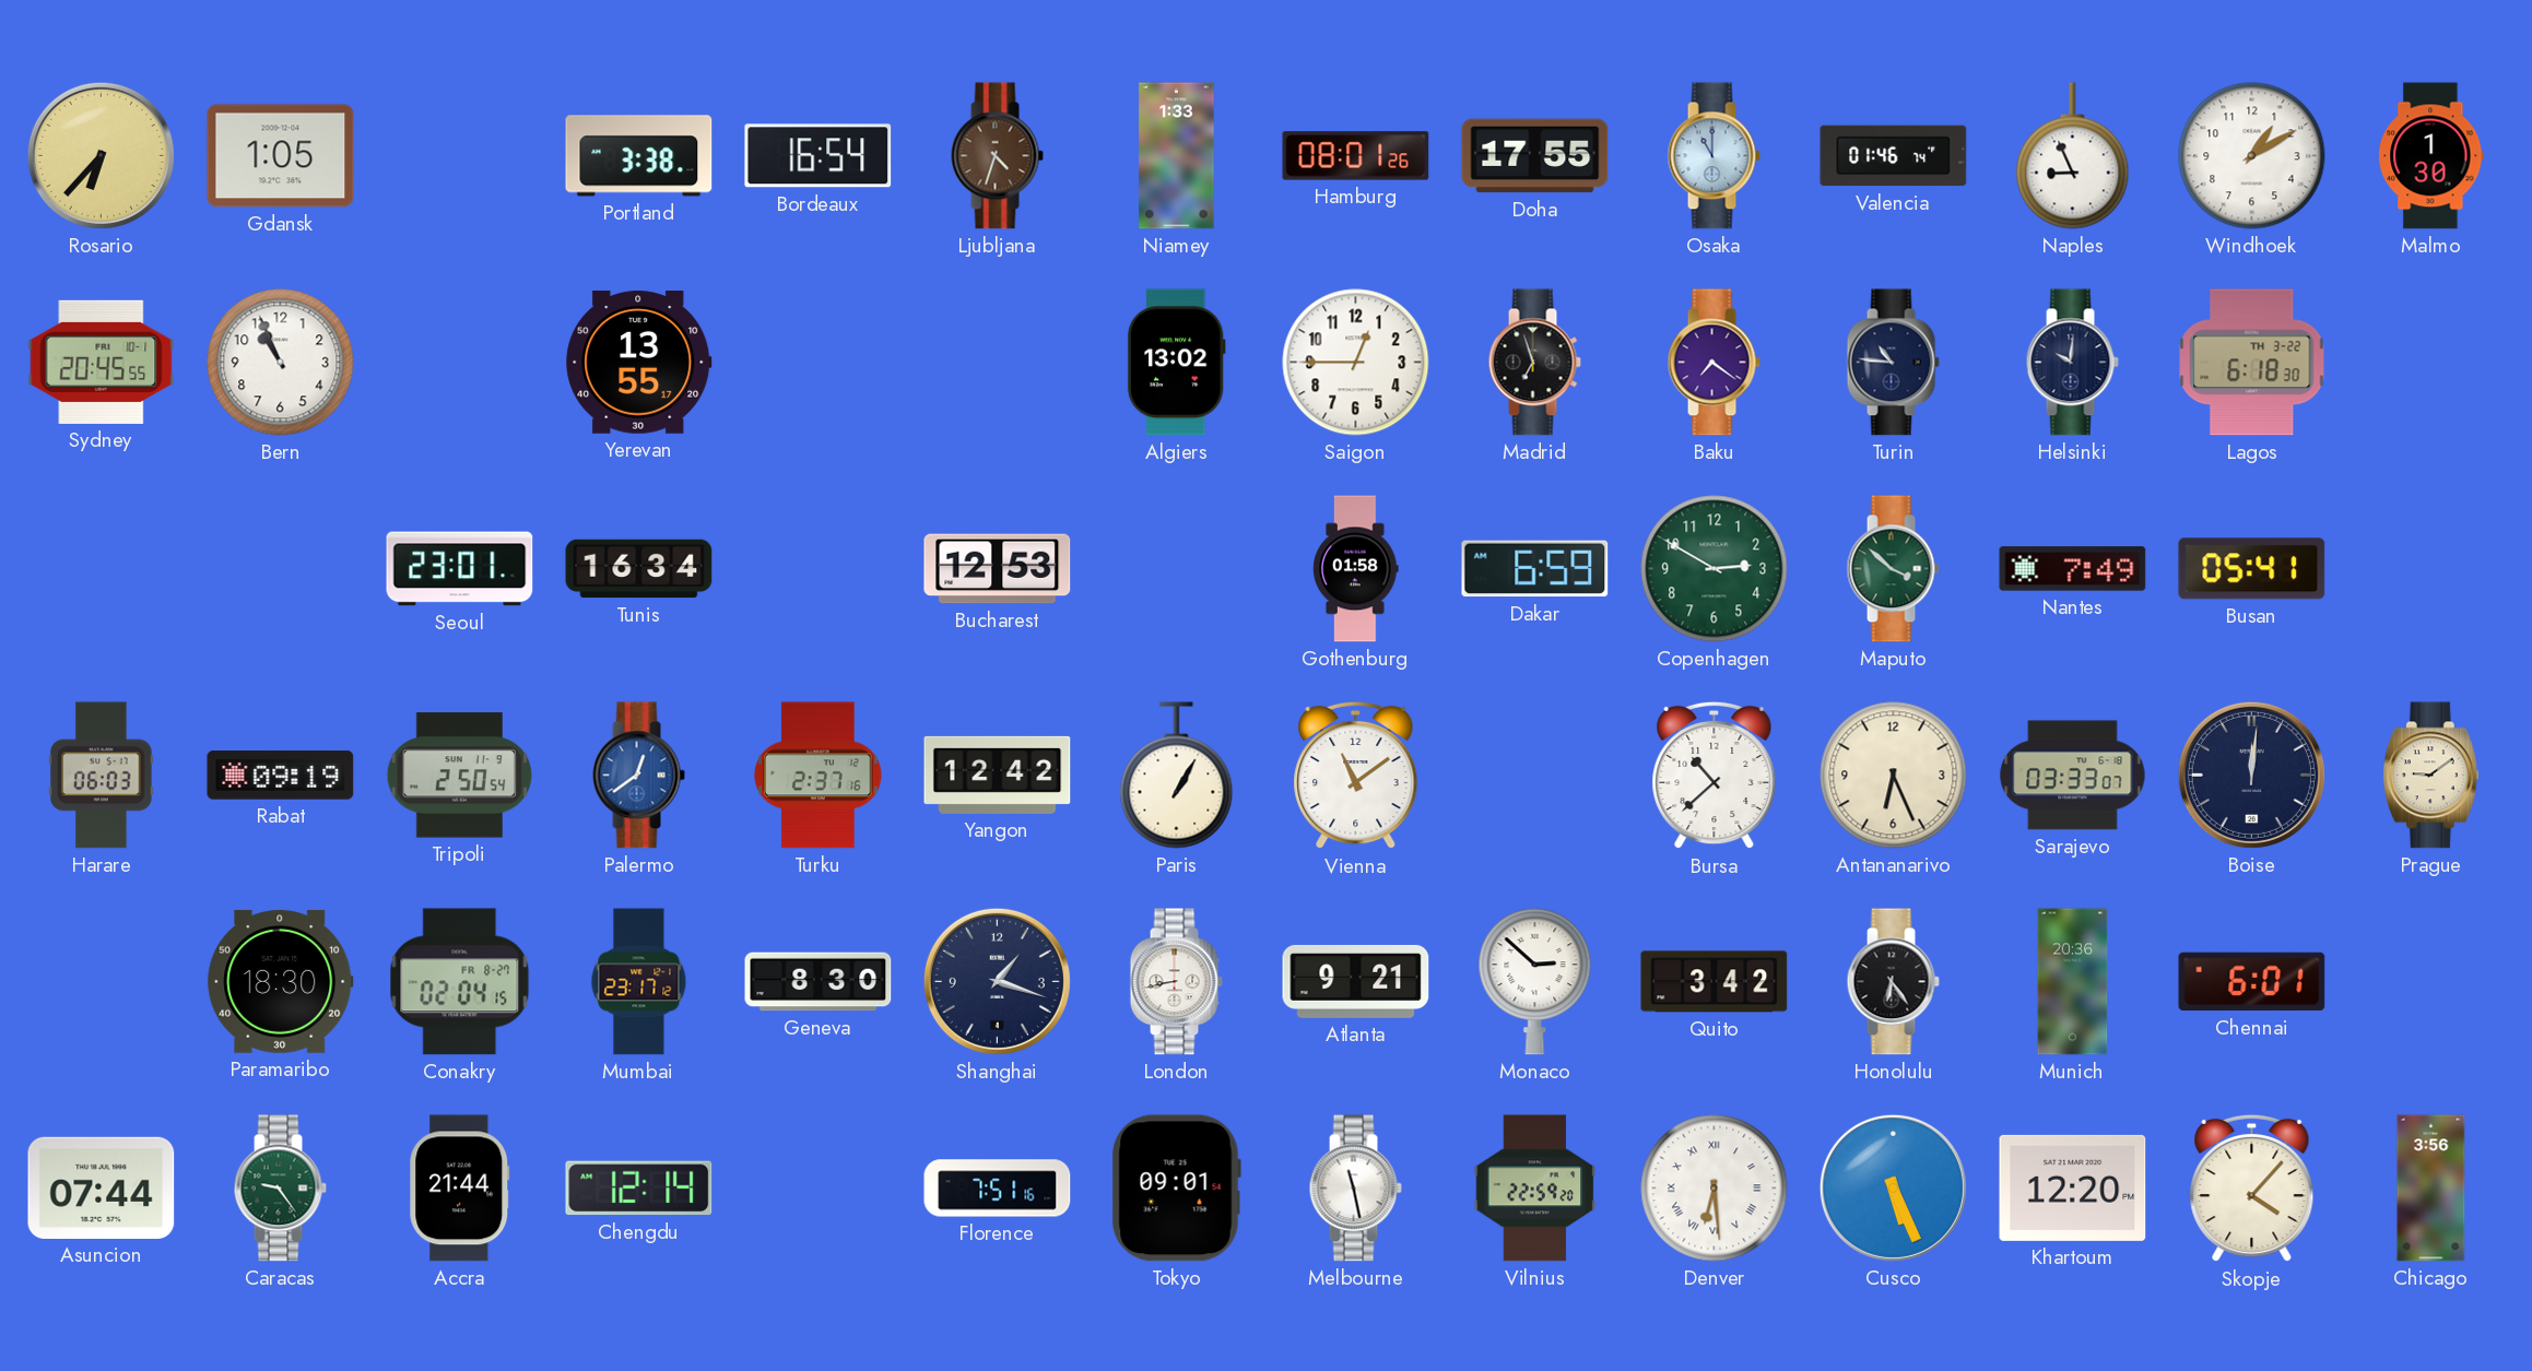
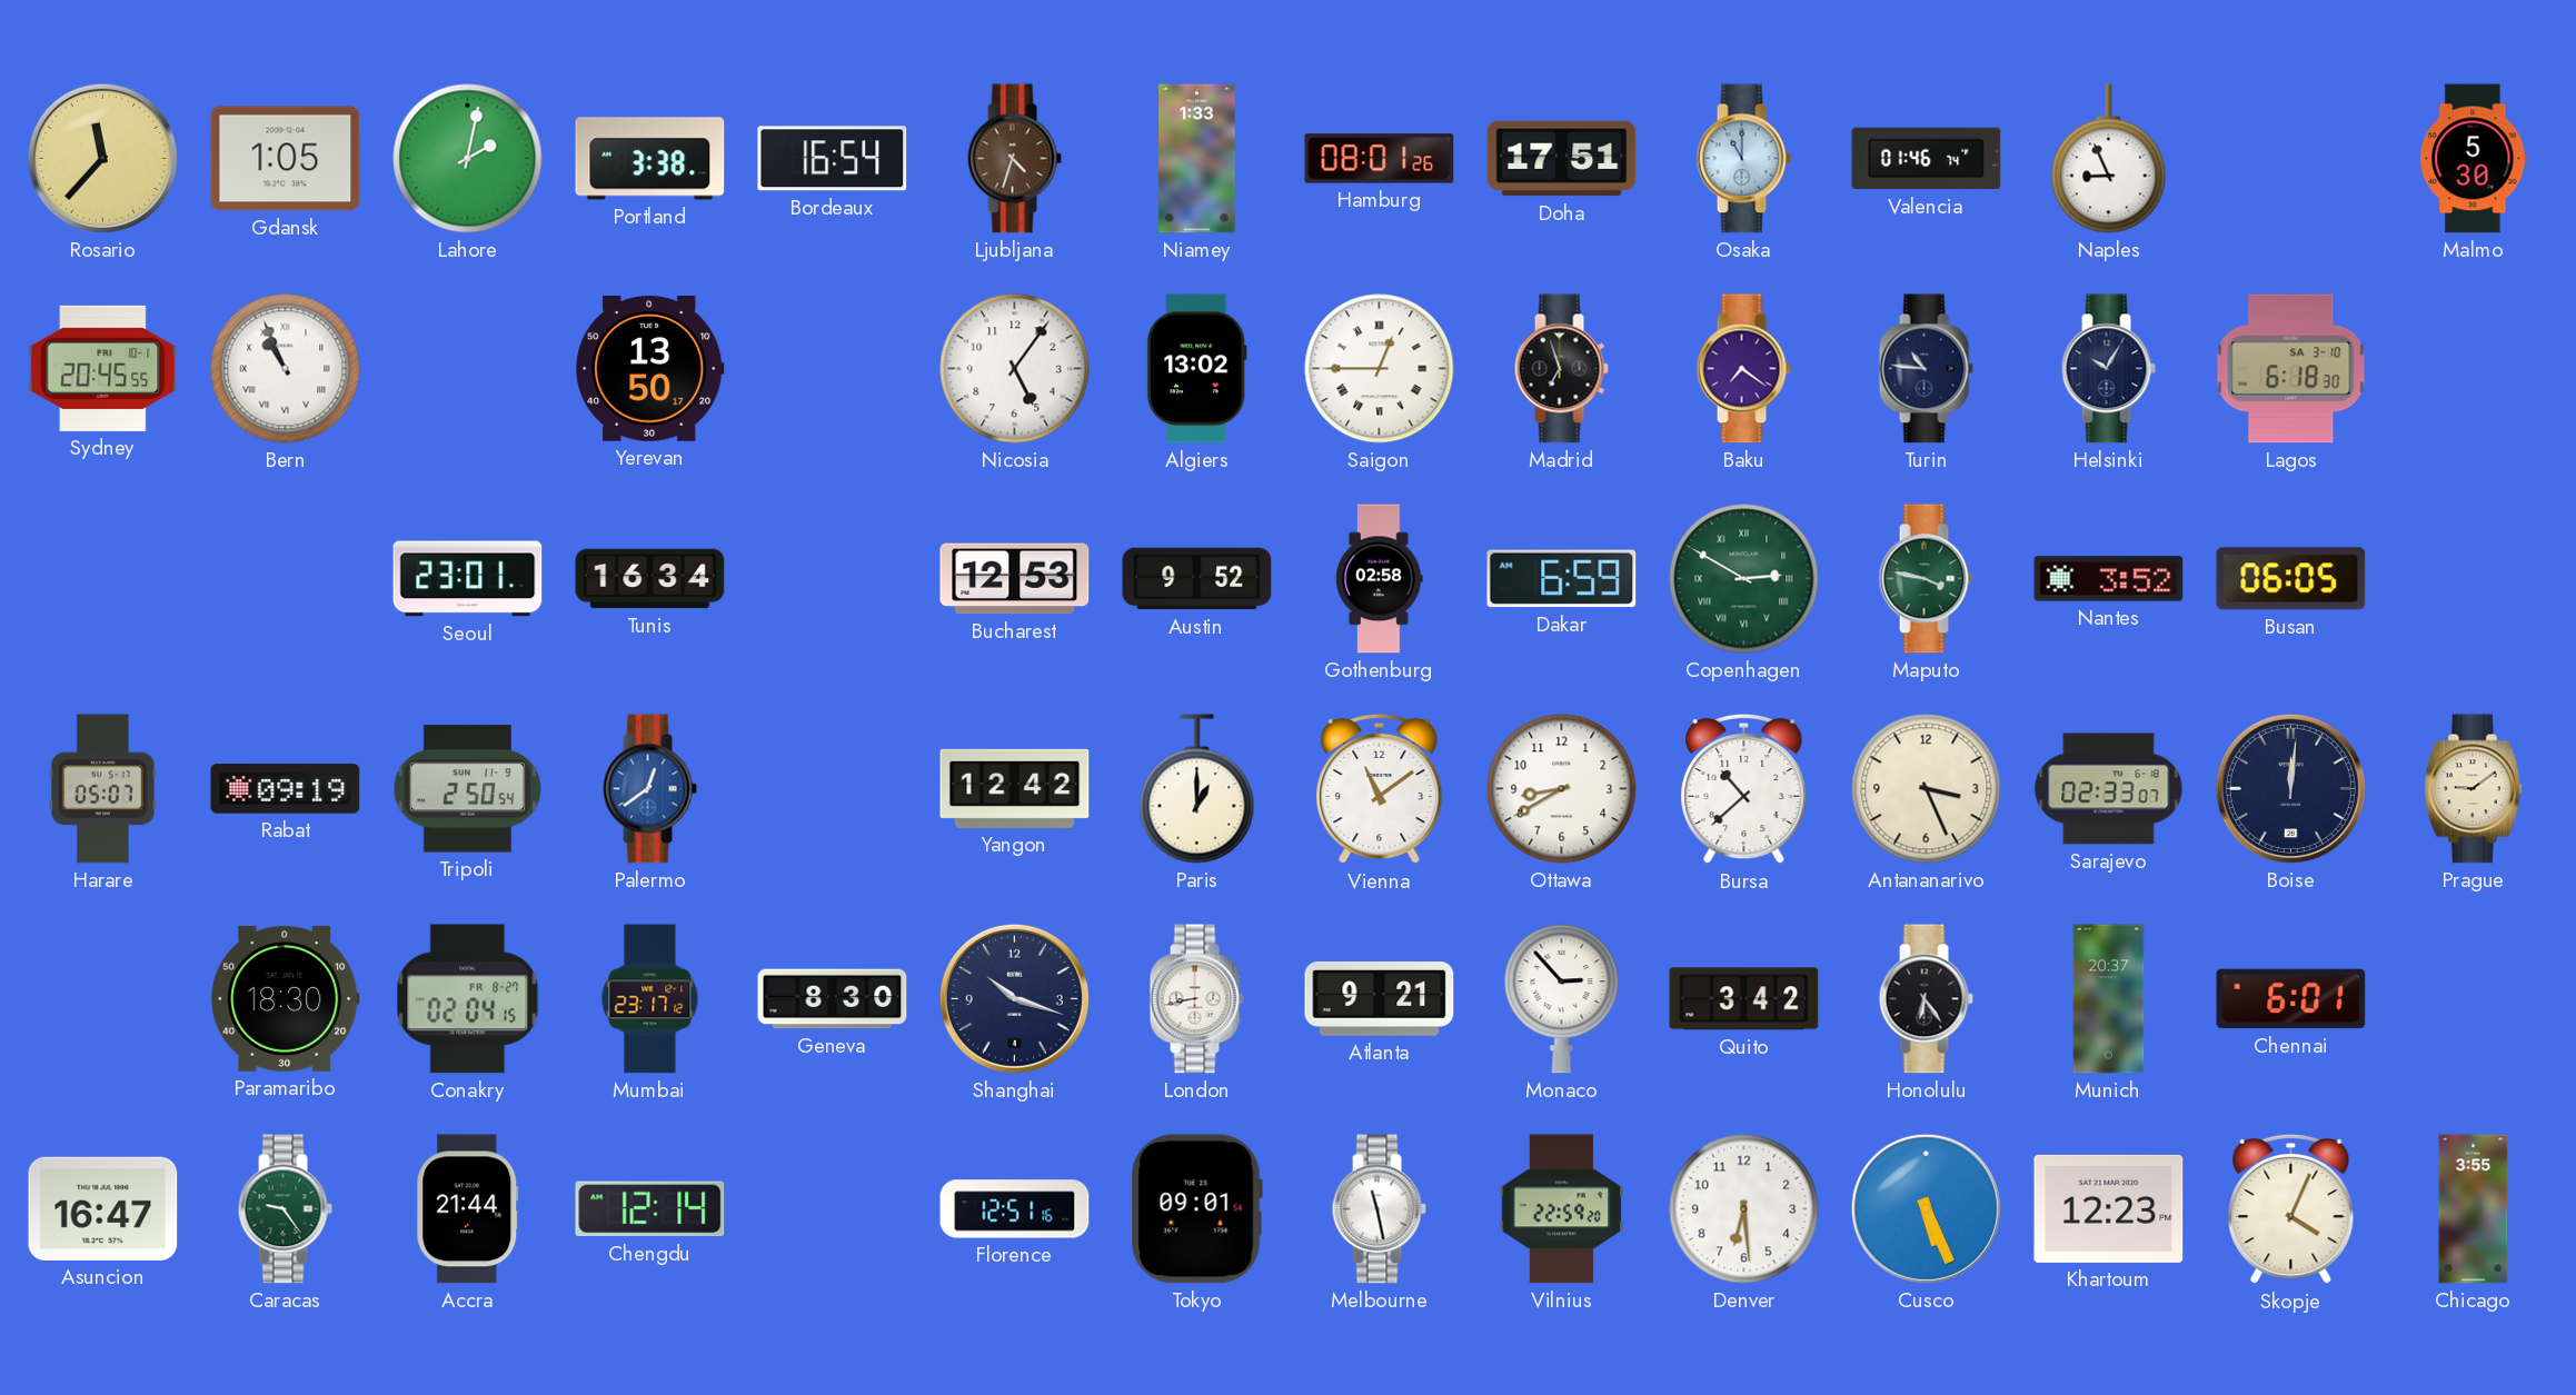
Rosario: 6:37 -> 11:37 (102, 158)
Lahore: none -> 2:02 (468, 159)
Doha: 17:55 -> 17:51 (1562, 159)
Windhoek: 1:10 -> none (2252, 156)
Malmo: 1:30 -> 5:30 (2474, 159)
Bern numerals: Arabic -> Roman (286, 369)
Yerevan: 13:55 -> 13:50 (650, 369)
Nicosia: none -> 5:06 (1015, 369)
Saigon numerals: Arabic -> Roman (1380, 369)
Helsinki: 10:01 -> 10:05 (2108, 369)
Lagos date: TH 3-22 -> SA 3-10 (2291, 369)
Austin: none -> 9:52 (1197, 579)
Gothenburg: 01:58 -> 02:58 (1380, 579)
Copenhagen numerals: Arabic -> Roman (1744, 579)
Maputo: 3:52 -> 3:47 (1926, 579)
Nantes: 7:49 -> 3:52 (2109, 579)
Busan: 05:41 -> 06:05 (2291, 579)
Harare: 06:03 -> 05:07 (103, 789)
Turku: 2:37 -> none (819, 776)
Paris: 1:05 -> 1:00 (1197, 789)
Ottawa: none -> 8:40 (1562, 789)
Antananarivo: 6:26 -> 3:26 (1927, 789)
Sarajevo: 03:33 -> 02:33 (2109, 789)
Shanghai: 1:18 -> 10:18 (1014, 998)
Monaco: 2:52 -> 2:53 (1562, 999)
Munich: 20:36 -> 20:37 (2109, 999)
Asuncion: 07:44 -> 16:47 (103, 1208)
Florence: 7:51 -> 12:51 (1015, 1209)
Denver numerals: Roman -> Arabic (1744, 1209)
Khartoum: 12:20 -> 12:23 (2109, 1208)
Skopje: 4:07 -> 4:04 (2291, 1209)
Chicago: 3:56 -> 3:55 (2474, 1209)
